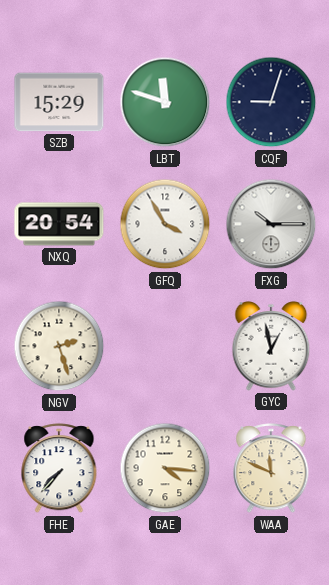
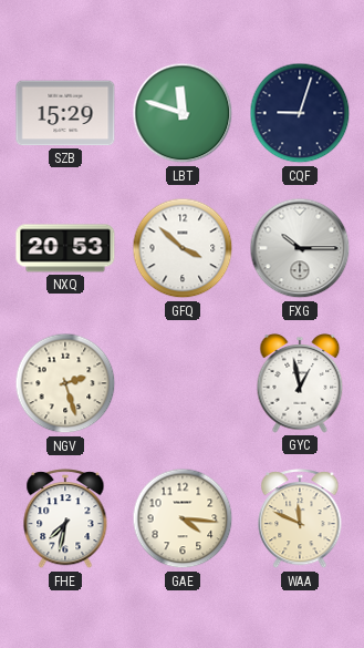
NXQ: 20:54 -> 20:53 (65, 248)
GFQ: 3:55 -> 3:52 (183, 248)
FHE: 7:37 -> 7:32 (65, 520)
